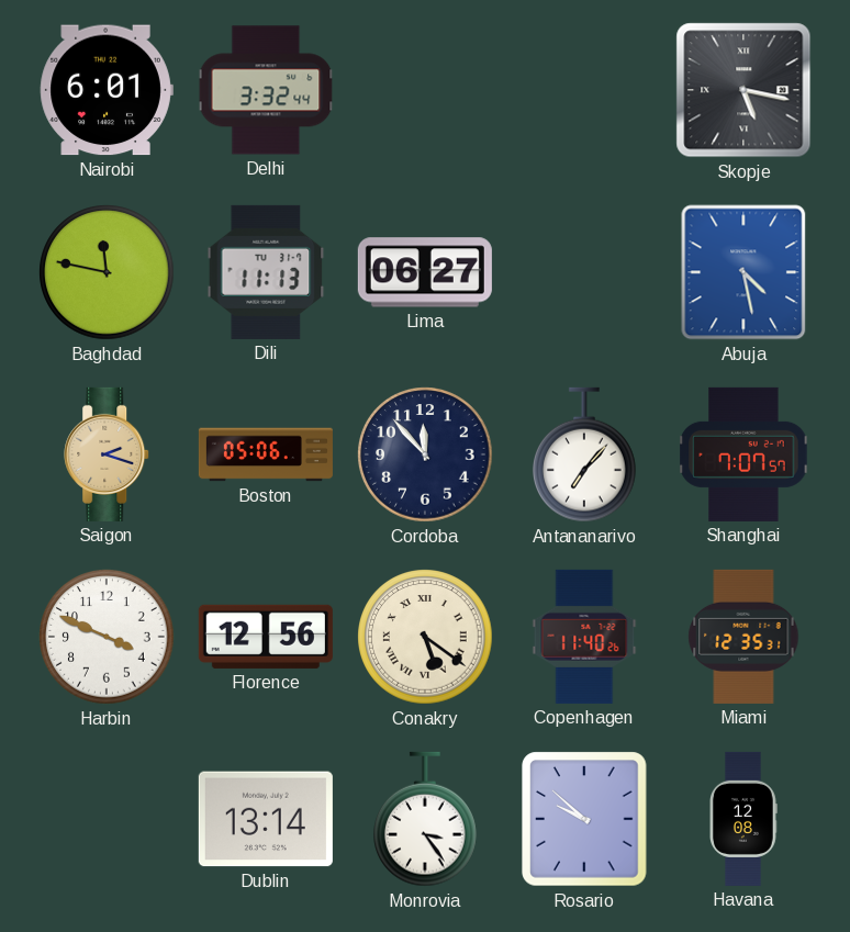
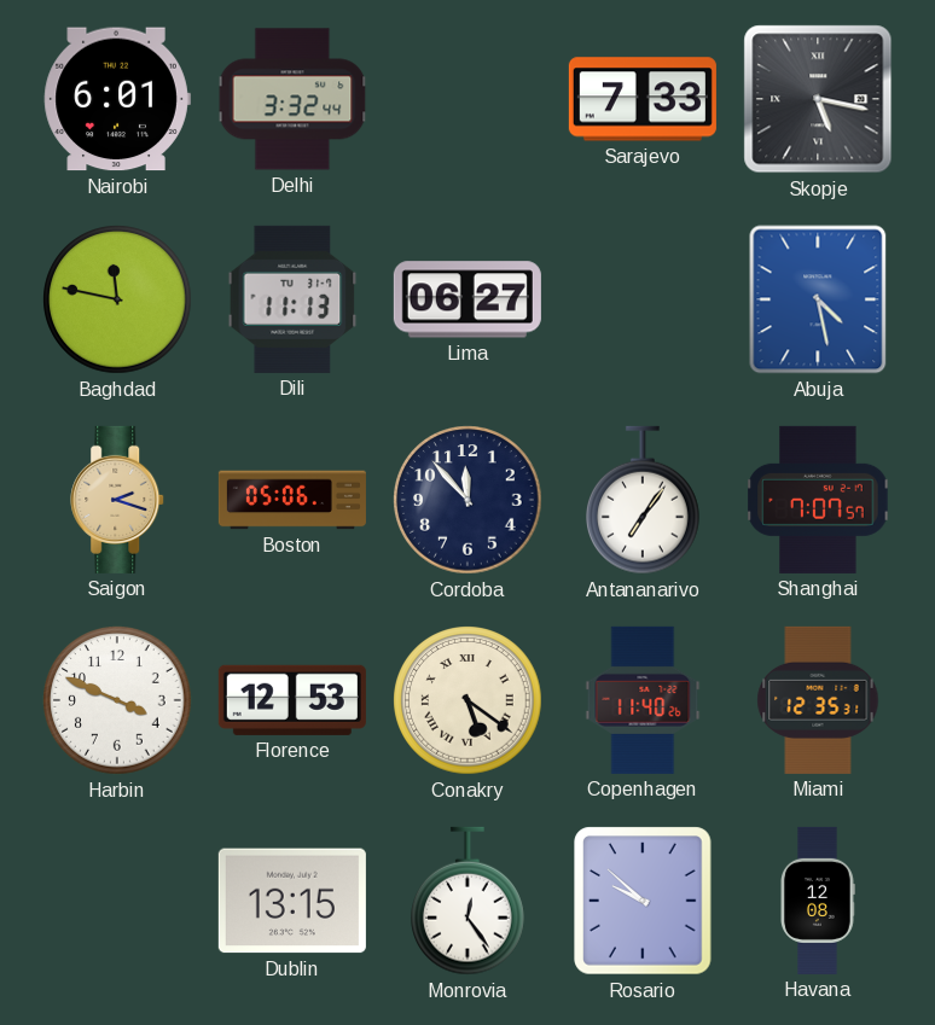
Sarajevo: none -> 7:33 (643, 99)
Antananarivo: 7:07 -> 7:06 (644, 500)
Florence: 12:56 -> 12:53 (292, 700)
Dublin: 13:14 -> 13:15 (292, 901)
Monrovia: 3:24 -> 12:24 (469, 901)
